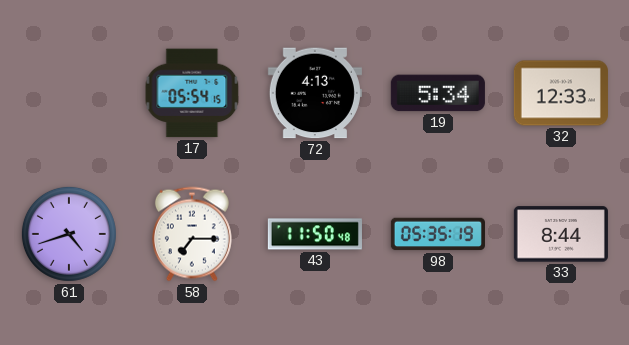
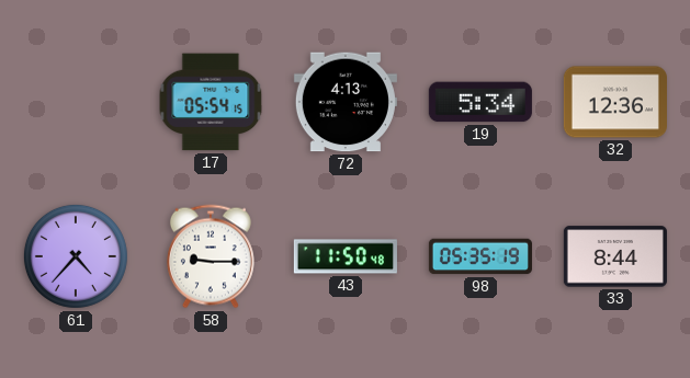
32: 12:33 -> 12:36 (615, 102)
61: 4:42 -> 4:37 (76, 256)
58: 7:15 -> 9:15 (211, 256)
